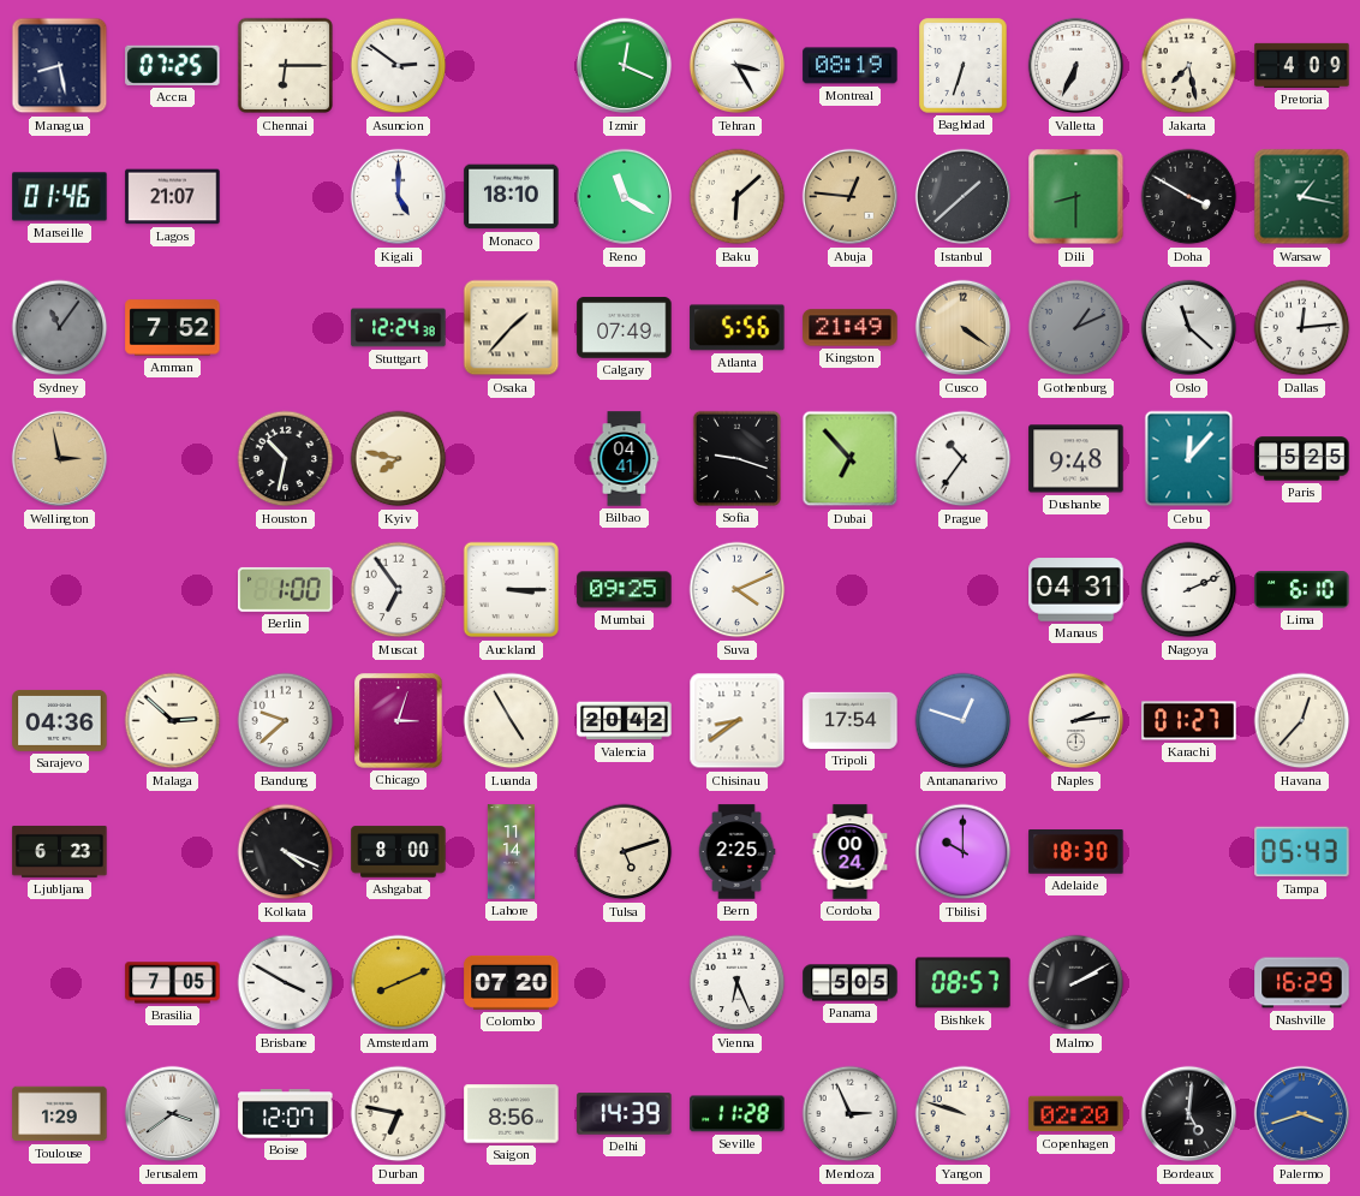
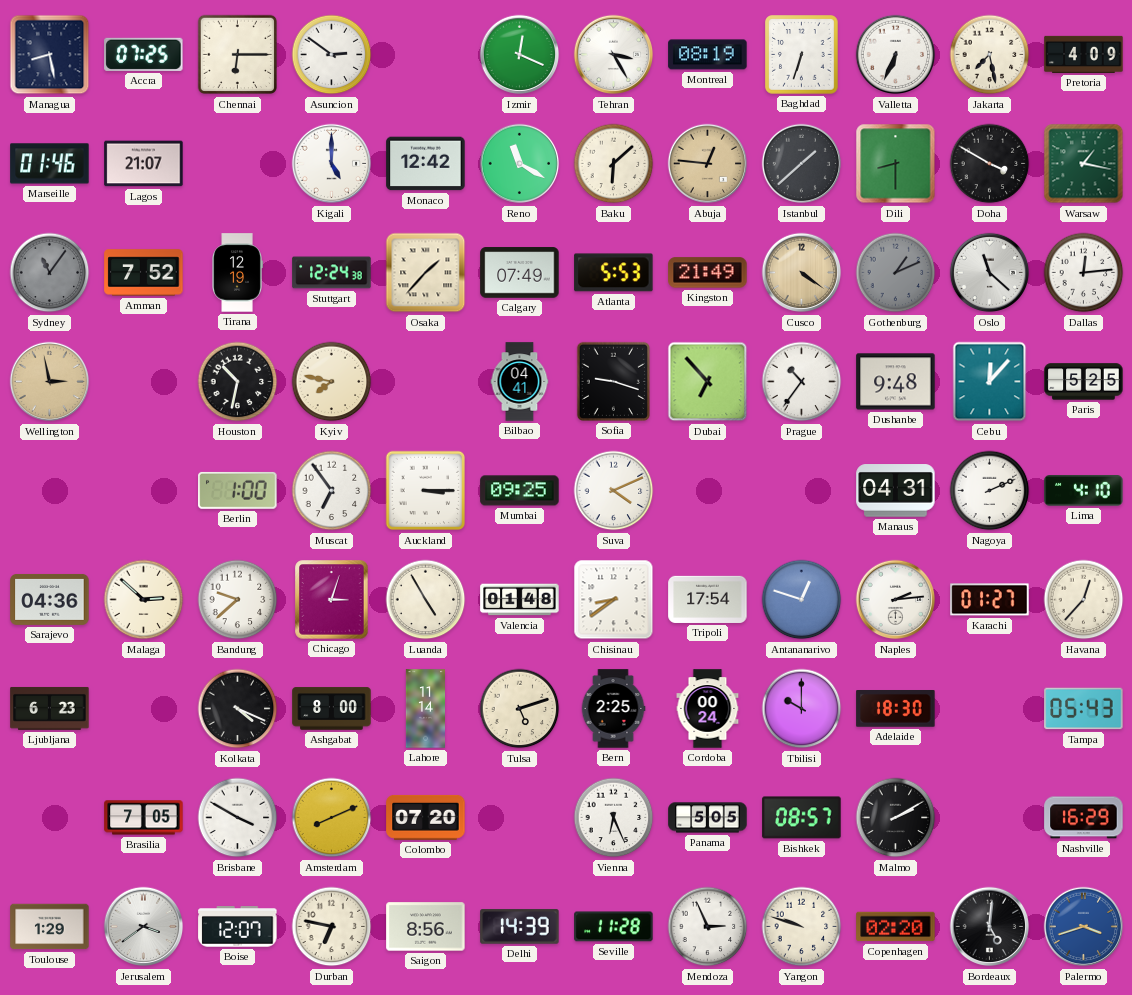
Monaco: 18:10 -> 12:42 (426, 164)
Tirana: none -> 12:19 (237, 273)
Atlanta: 5:56 -> 5:53 (614, 273)
Lima: 6:10 -> 4:10 (1084, 491)
Valencia: 20:42 -> 01:48 (520, 600)
